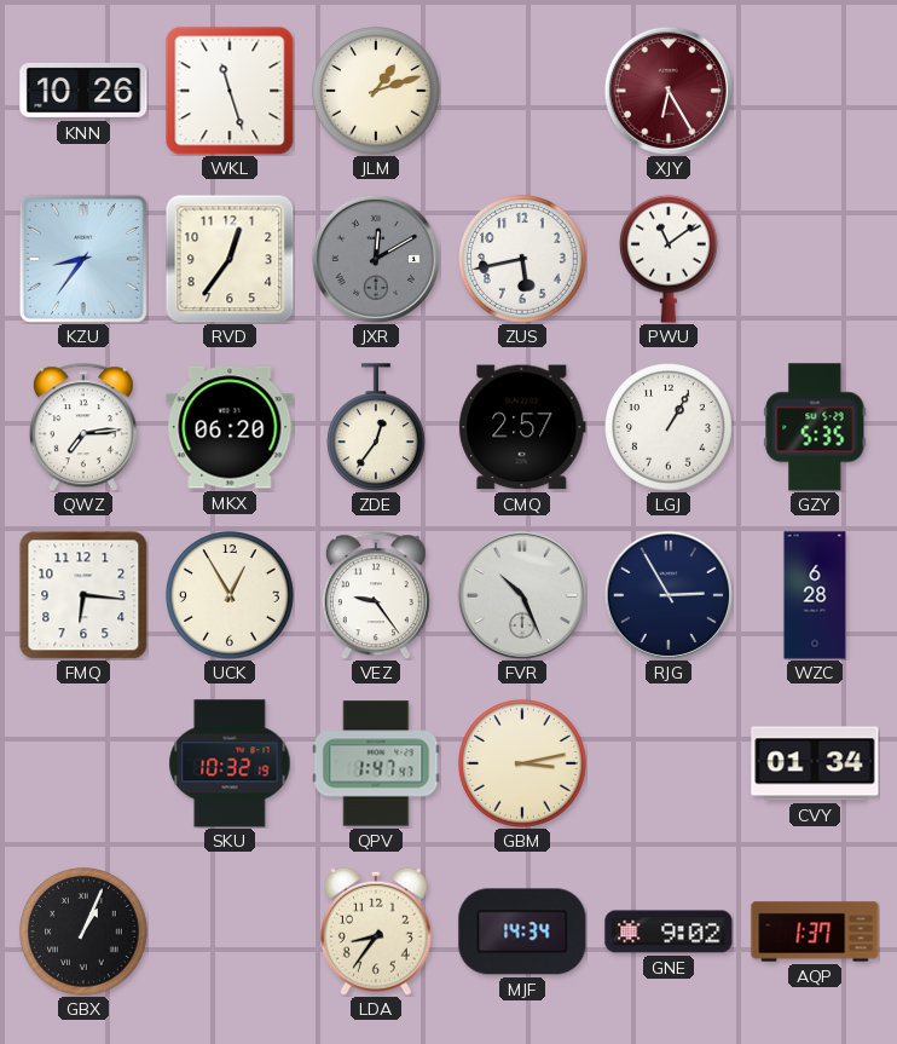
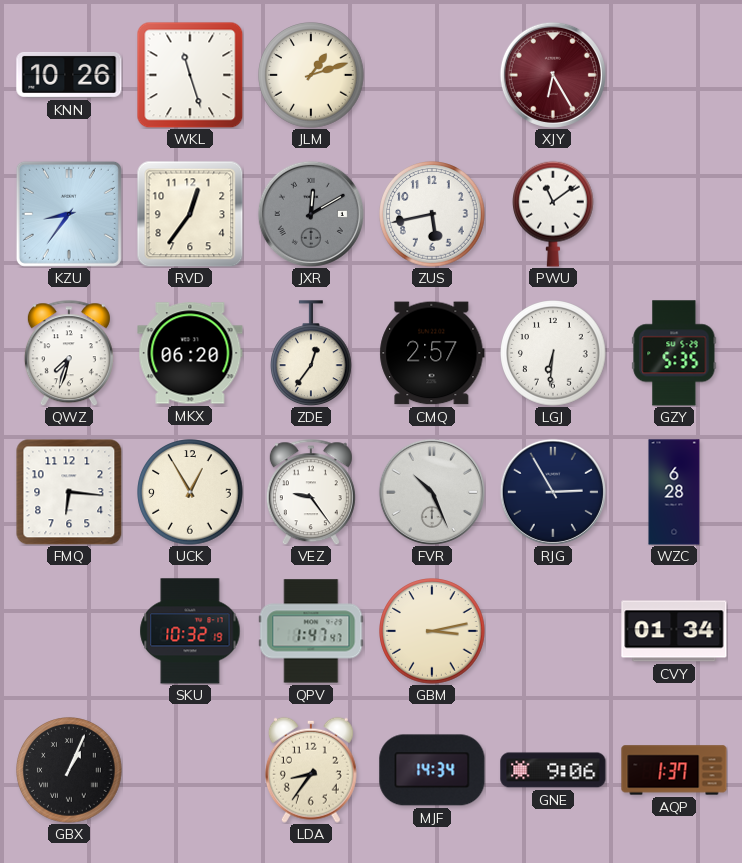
QWZ: 7:14 -> 7:33 (69, 353)
LGJ: 1:05 -> 6:31 (553, 353)
GNE: 9:02 -> 9:06 (553, 770)
